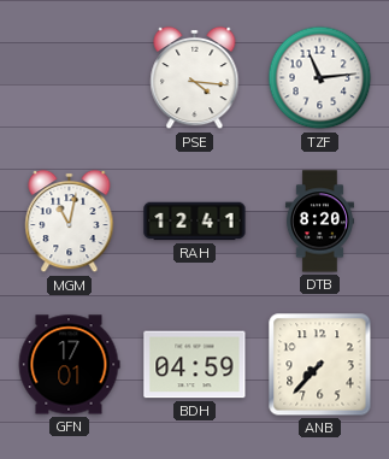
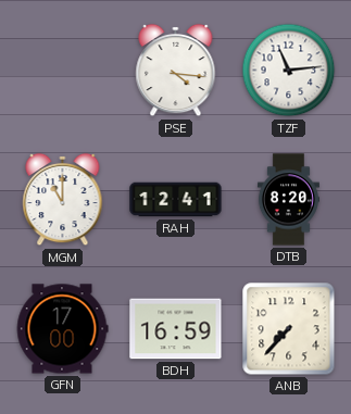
MGM: 11:02 -> 11:00 (63, 200)
GFN: 17:01 -> 17:00 (62, 329)
BDH: 04:59 -> 16:59 (176, 329)
